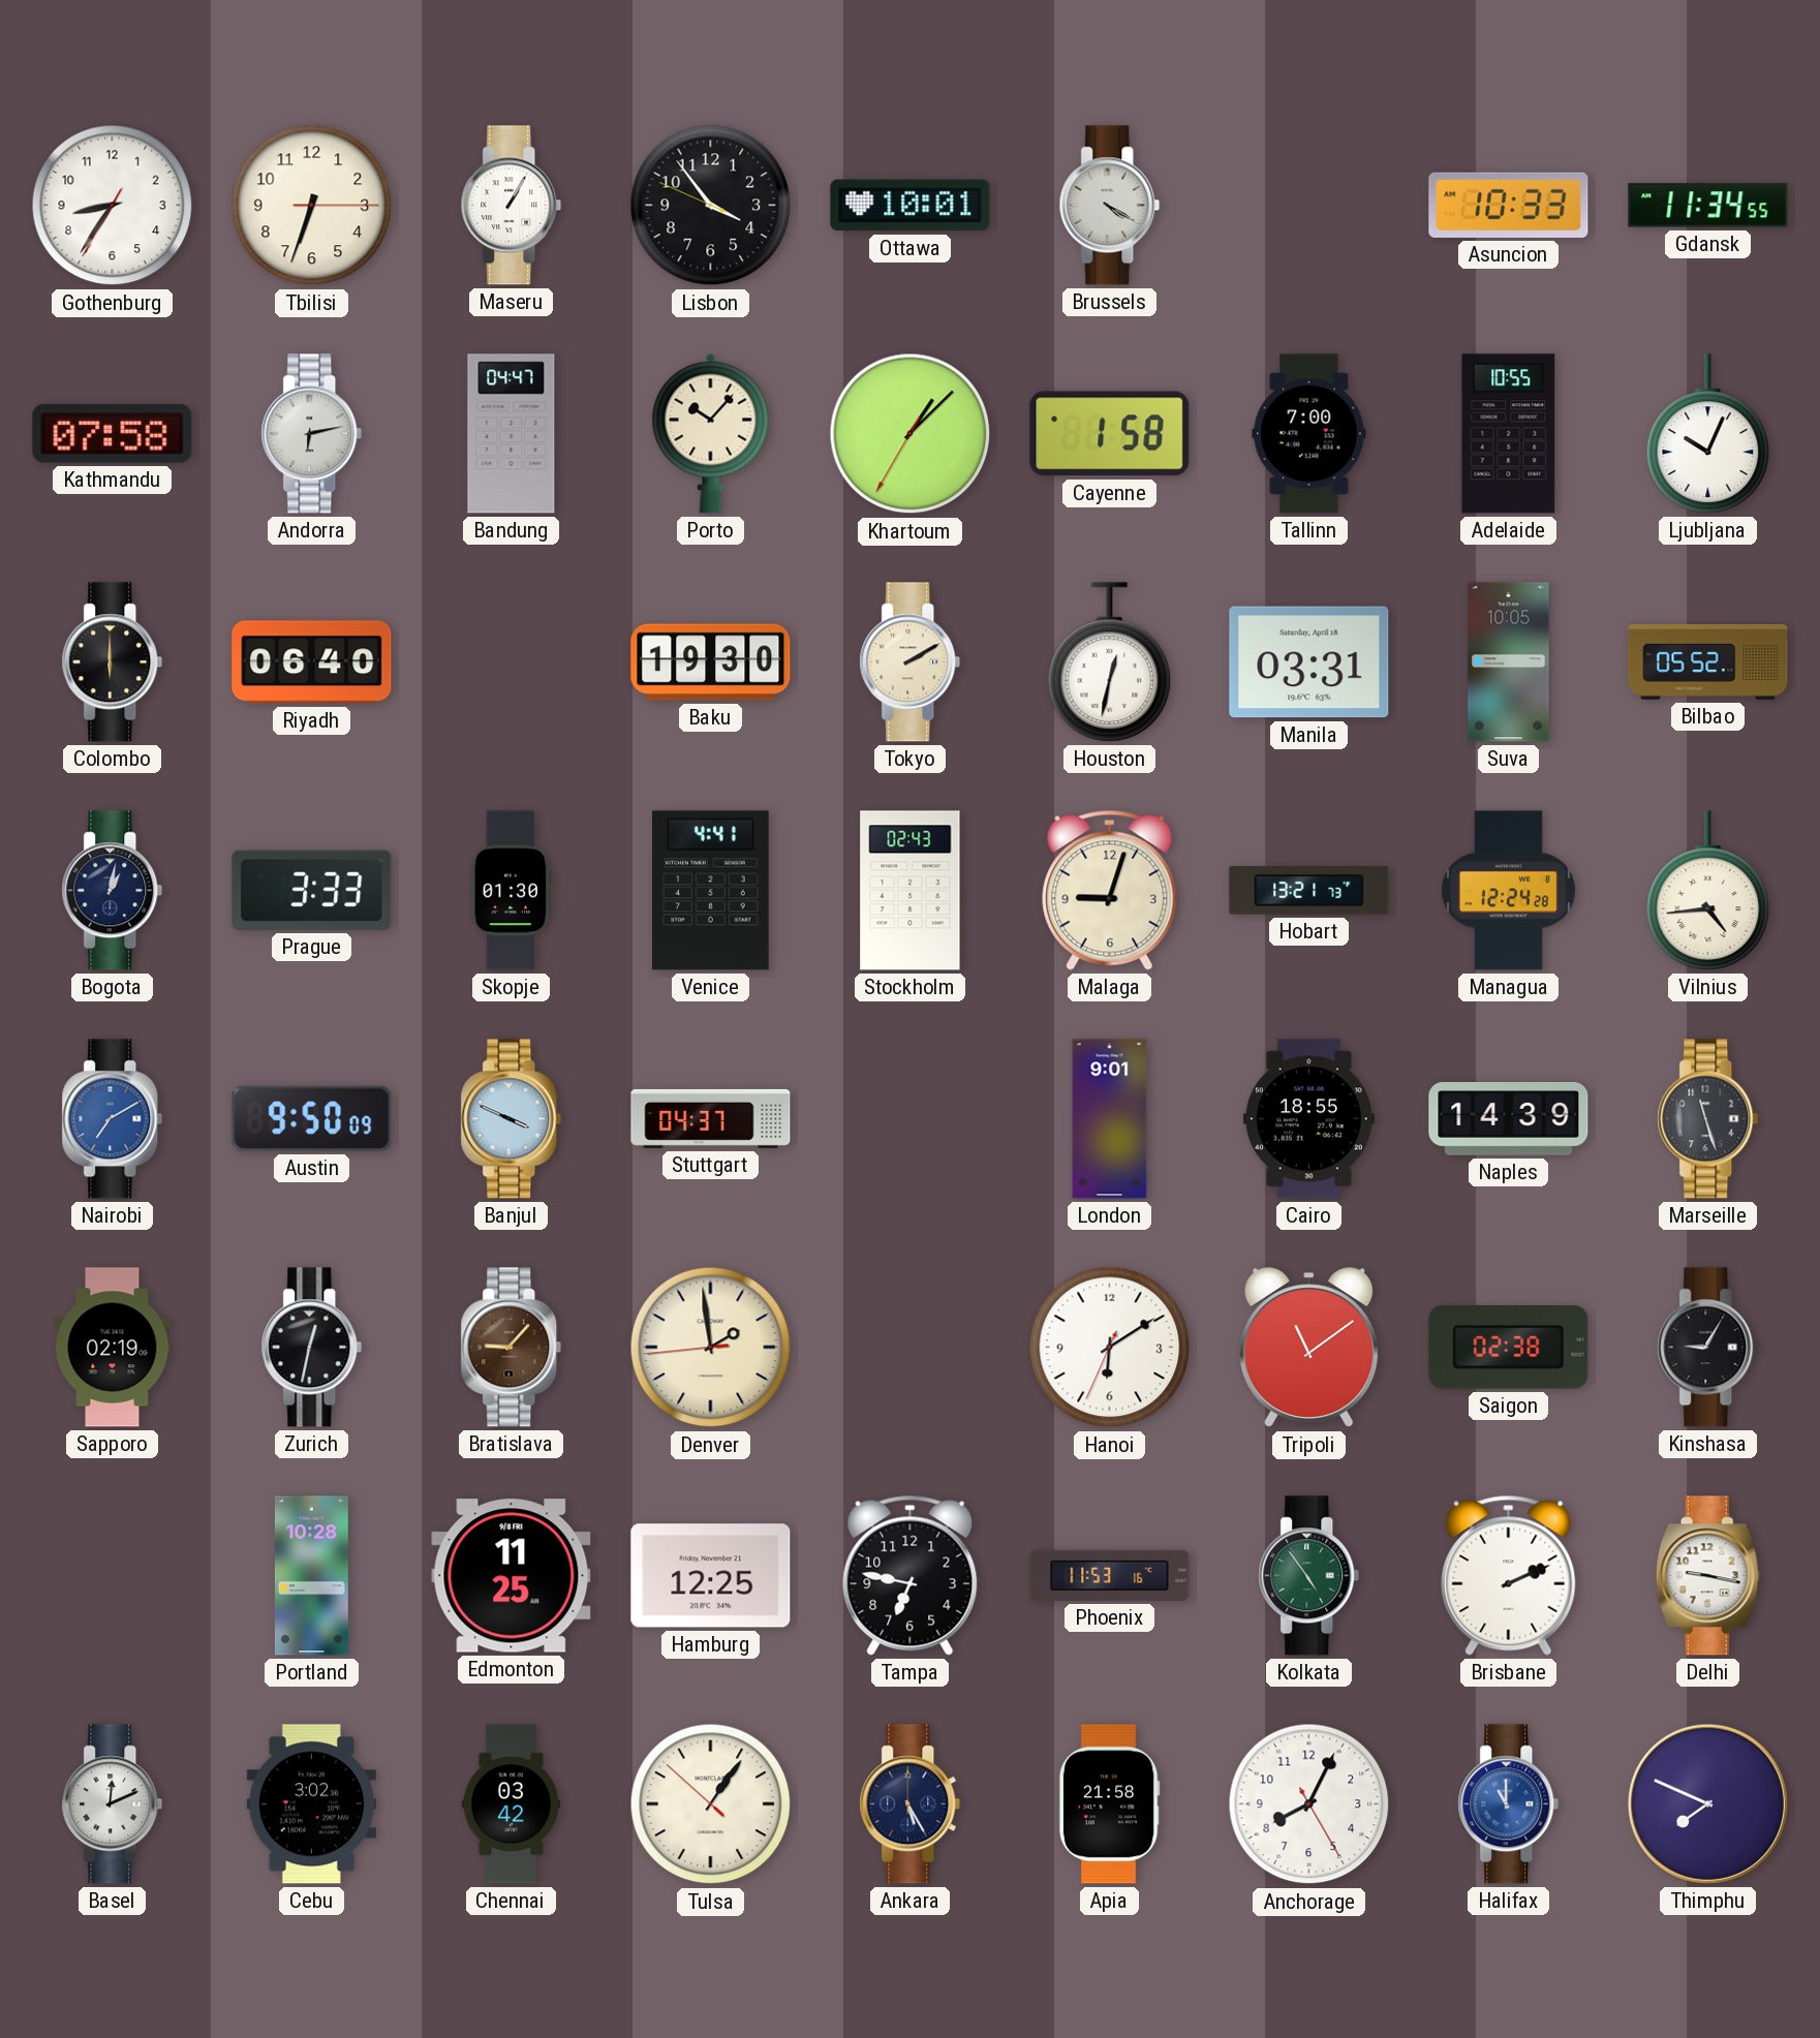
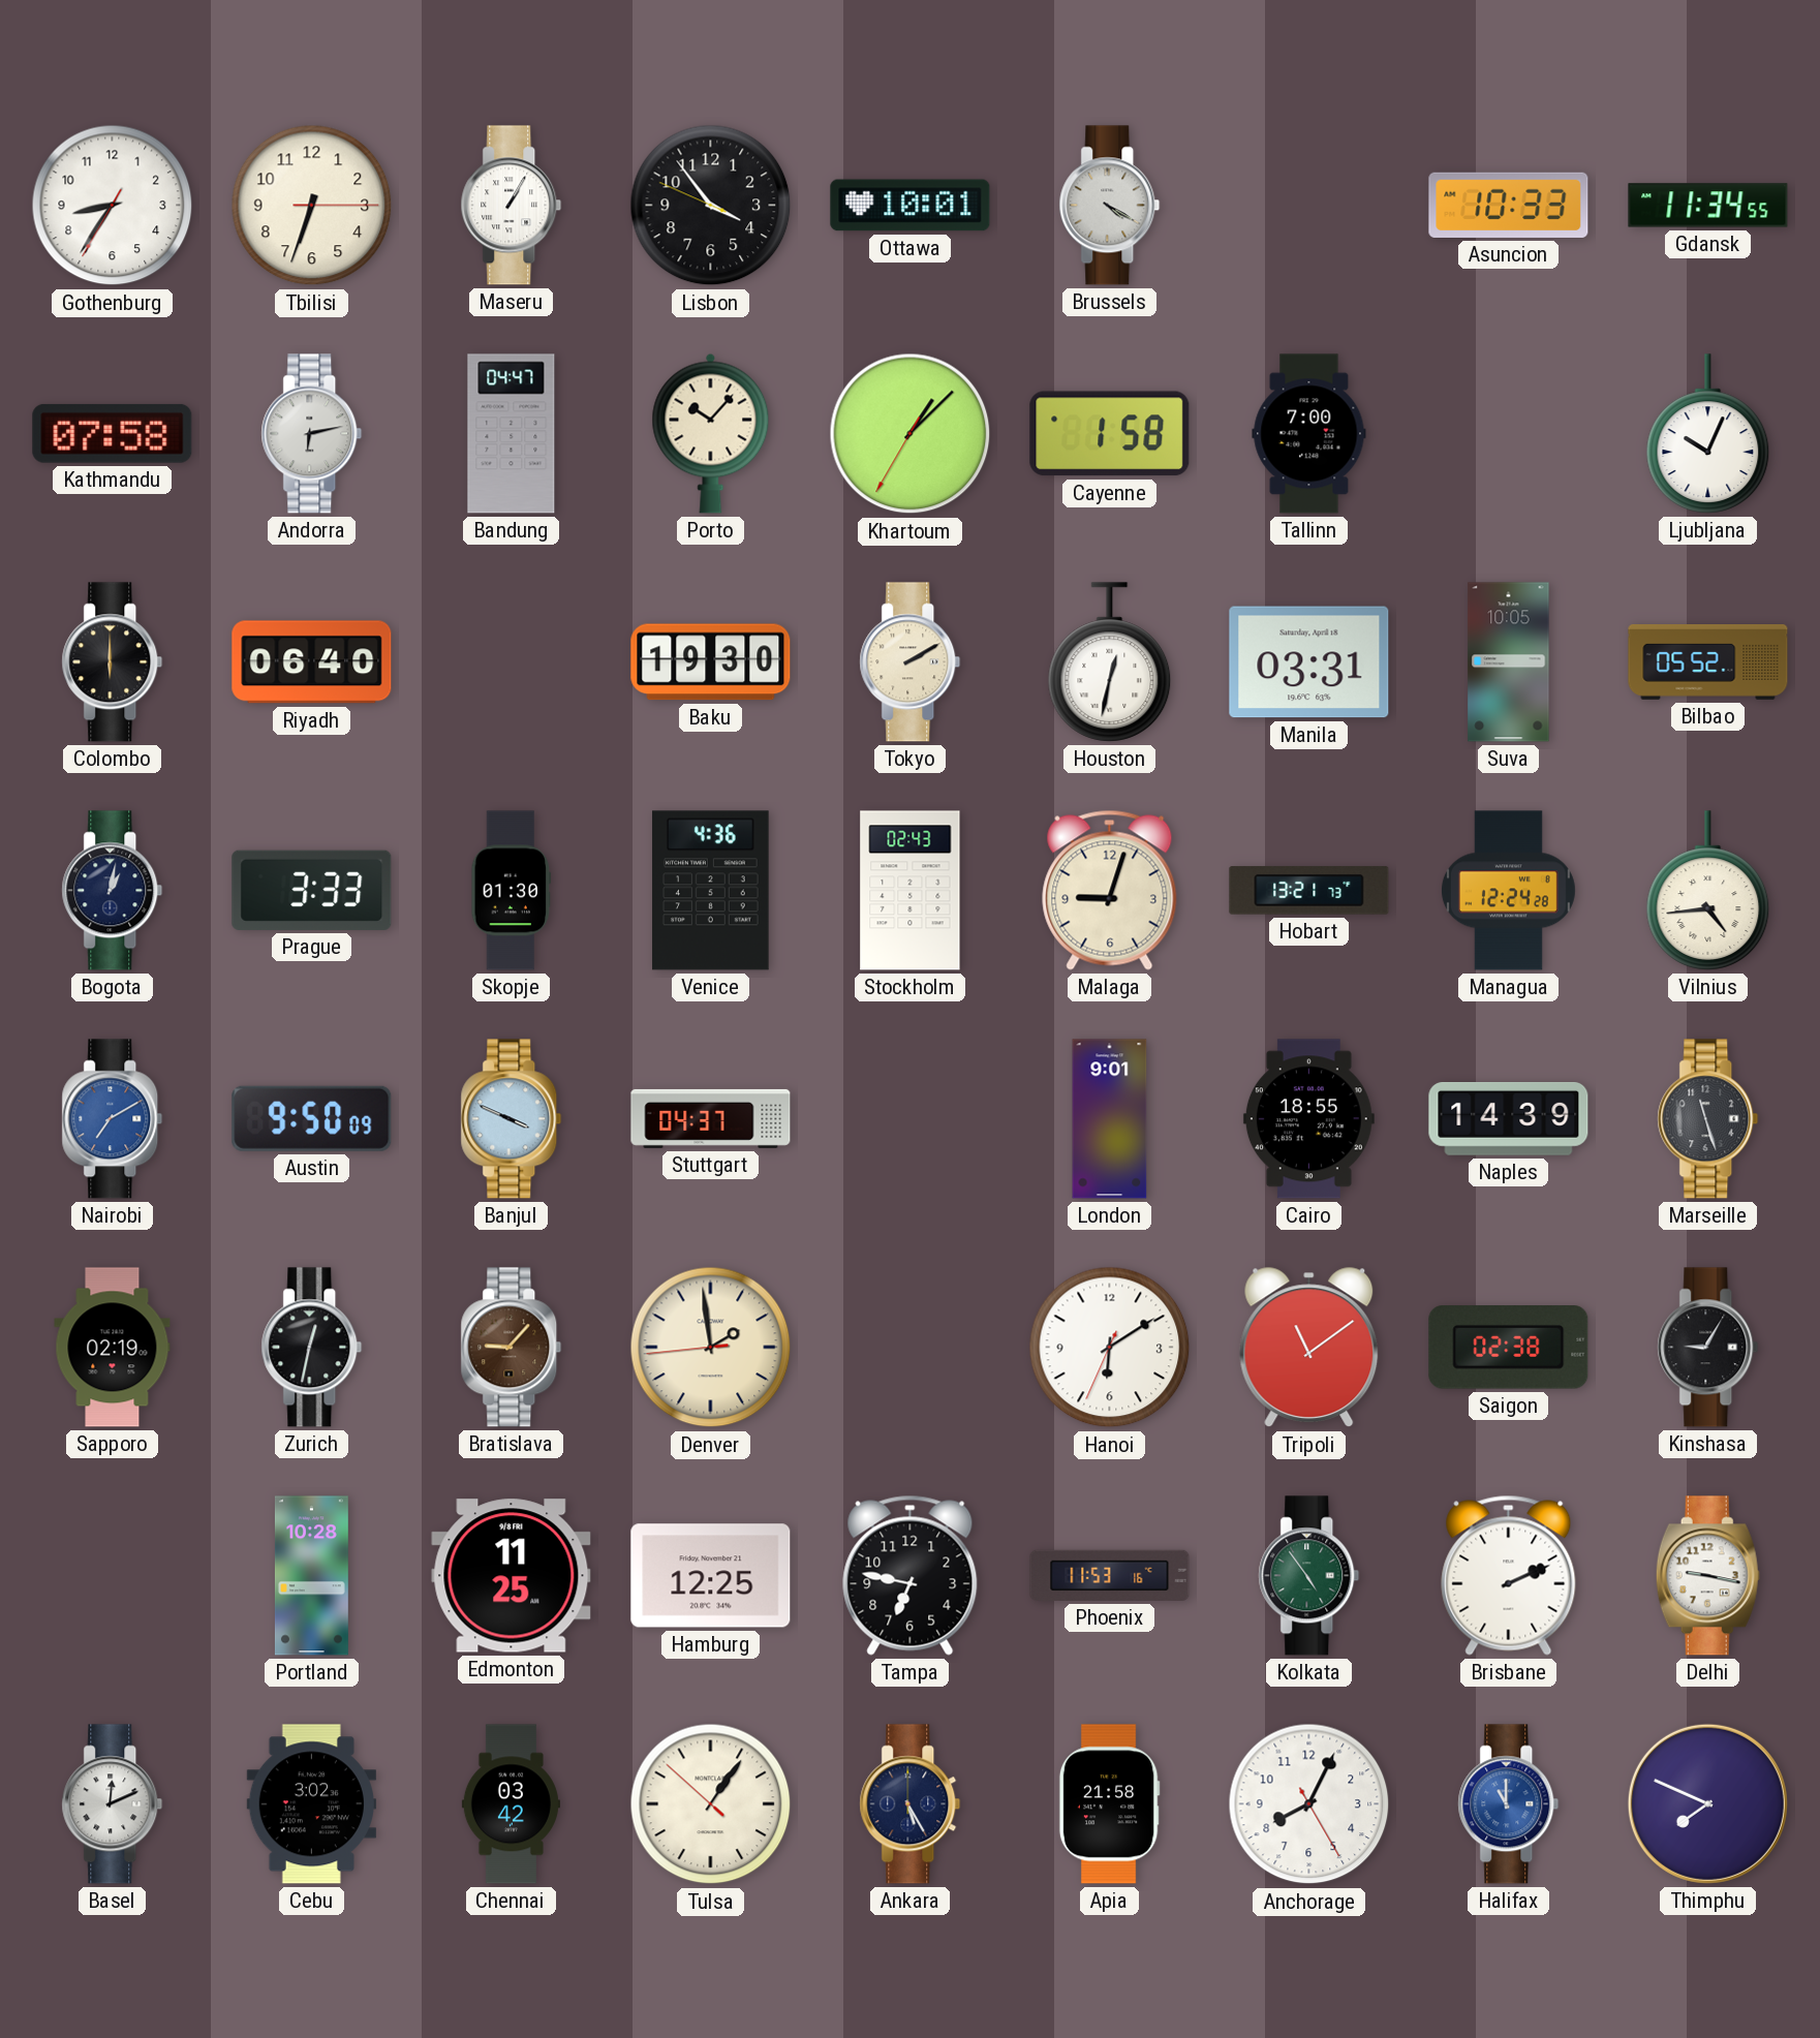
Adelaide: 10:55 -> none (1509, 434)
Venice: 4:41 -> 4:36 (711, 891)
